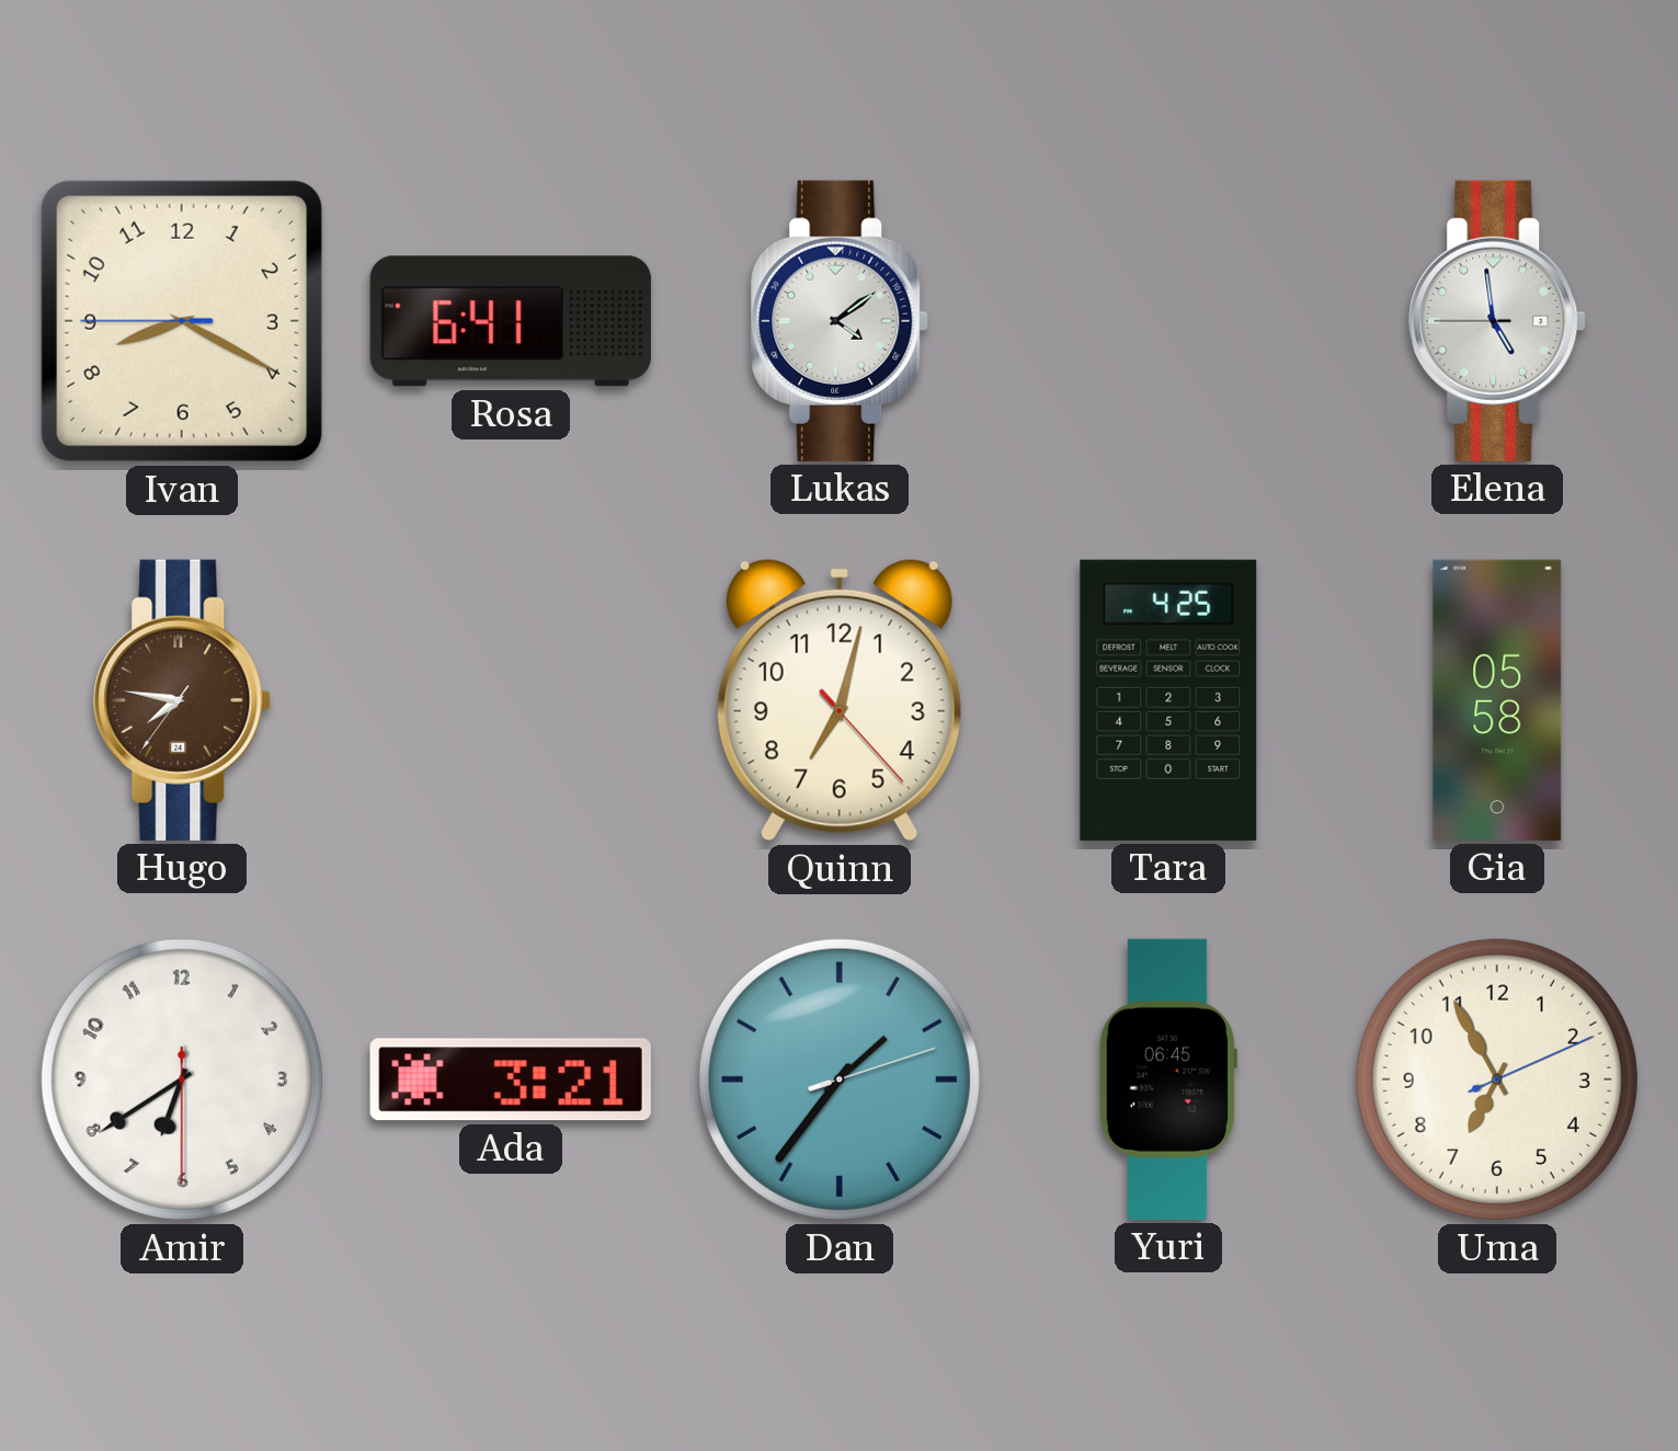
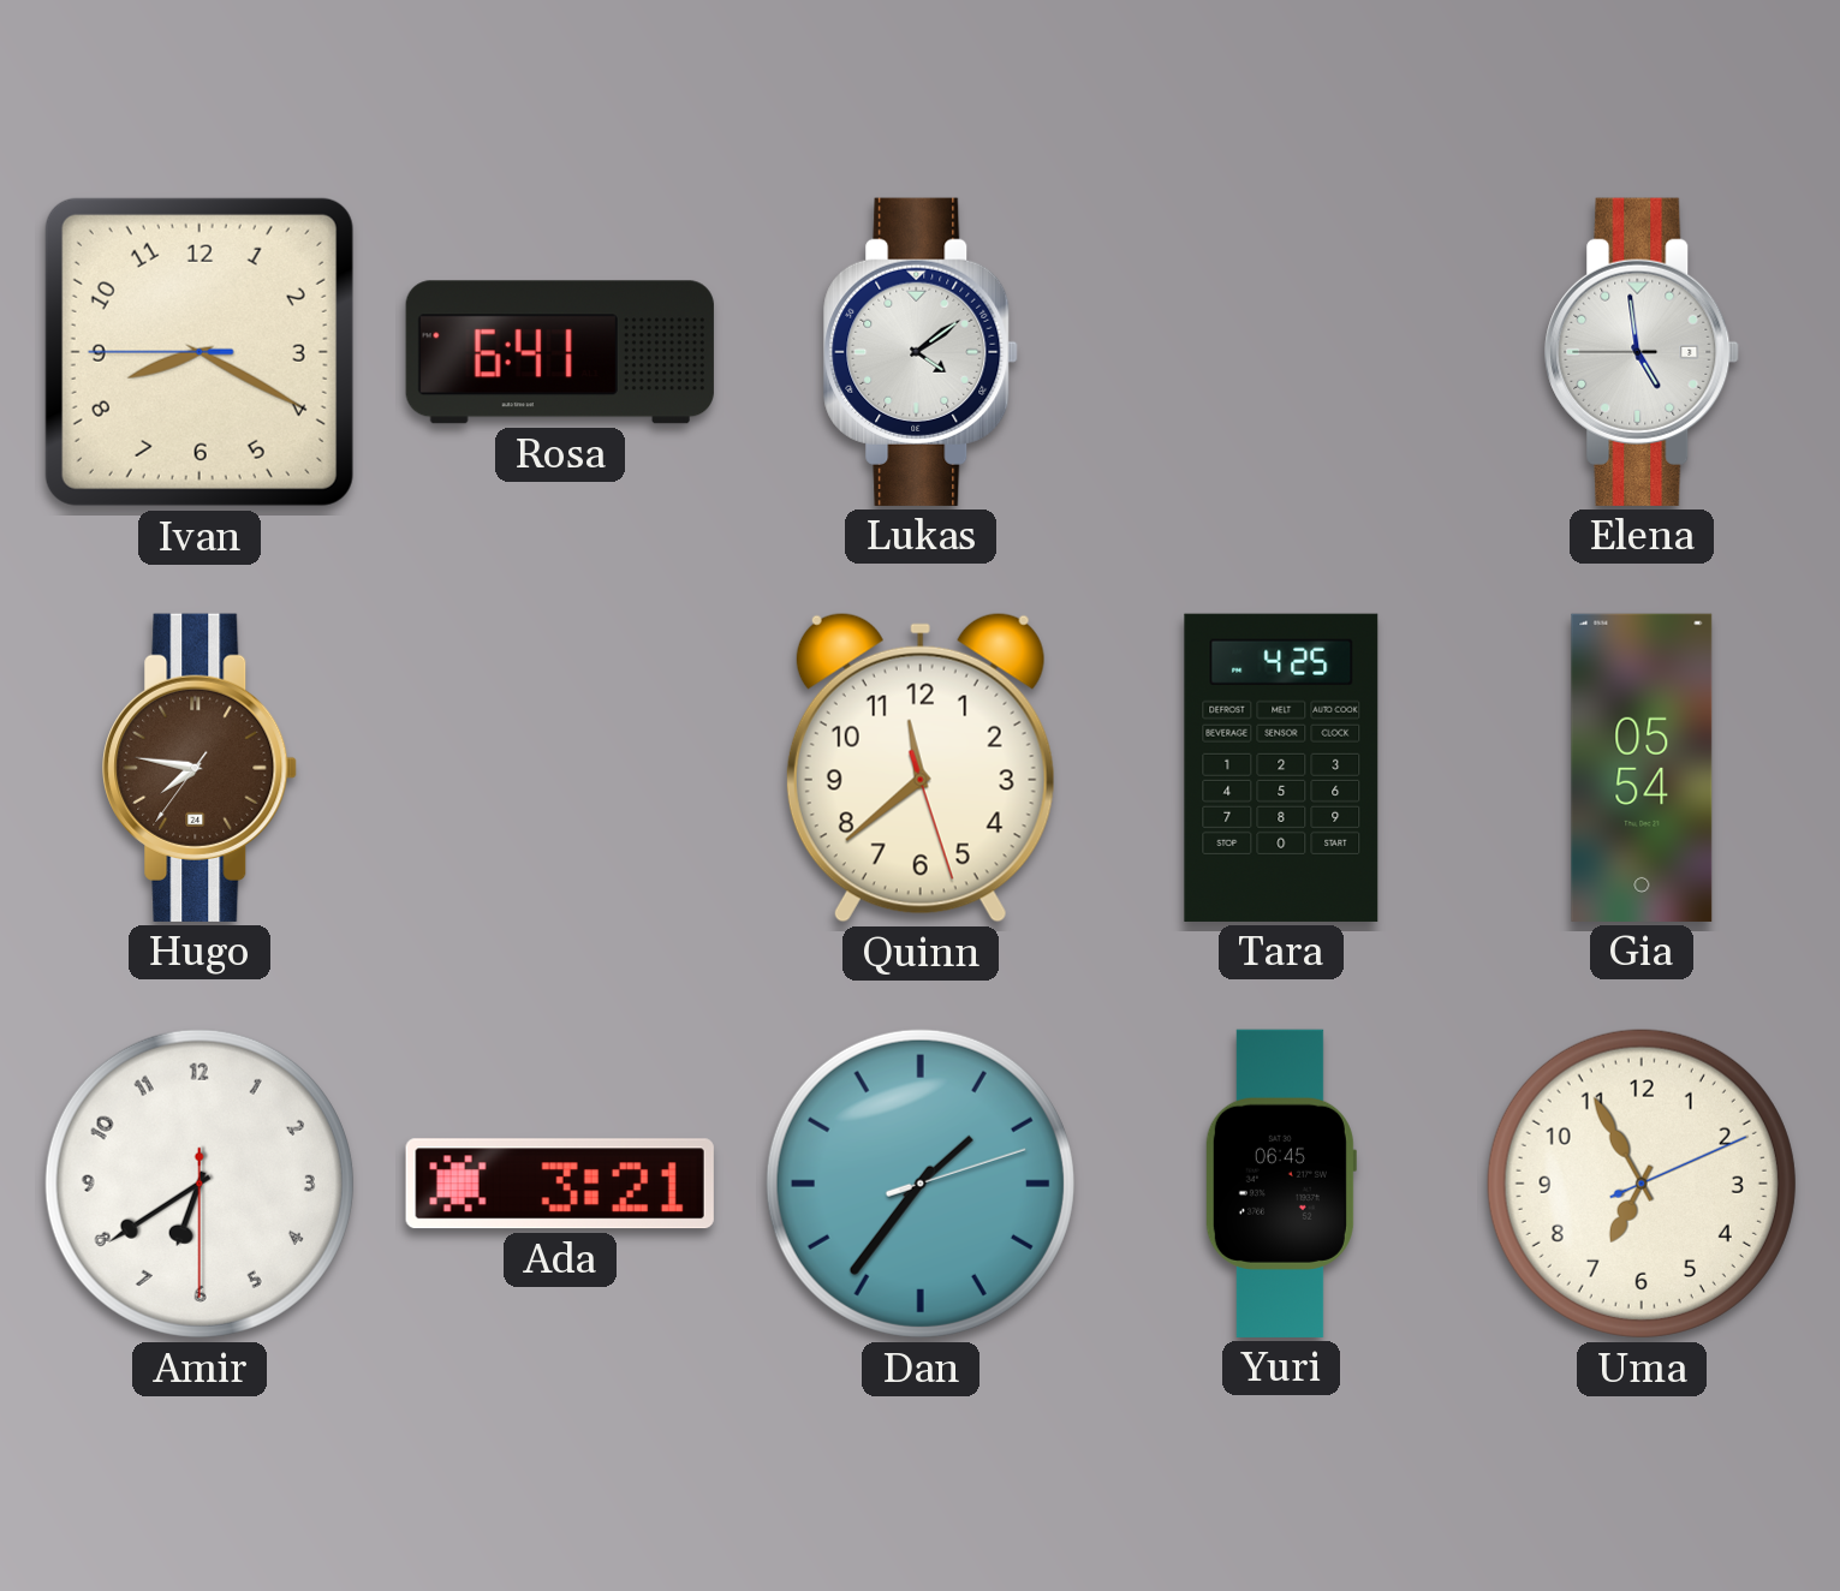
Quinn: 7:02 -> 11:38 (921, 768)
Gia: 05:58 -> 05:54 (1642, 768)
